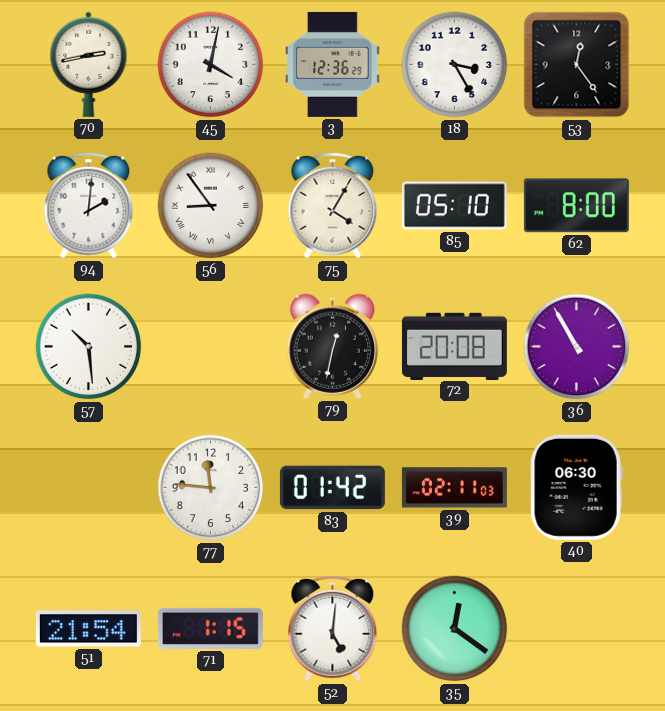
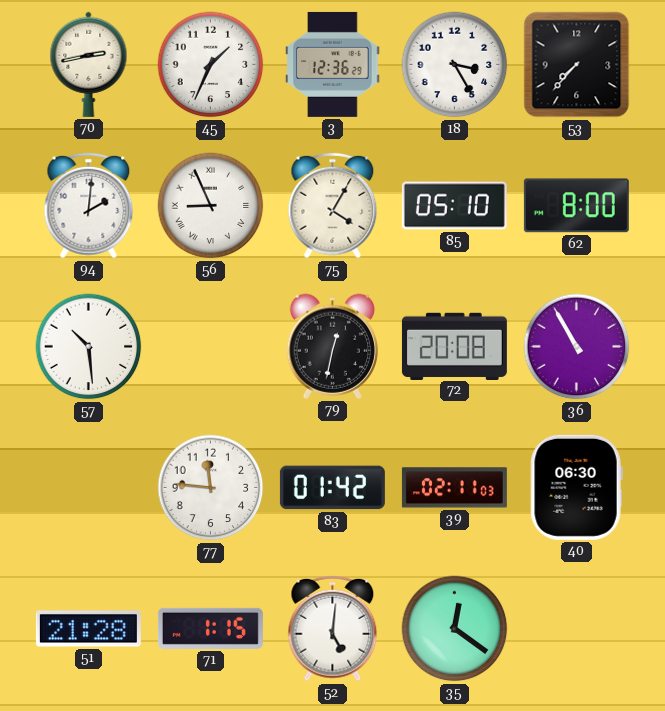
45: 4:02 -> 1:34 (211, 65)
53: 12:24 -> 7:37 (577, 65)
56: 8:54 -> 8:56 (211, 206)
51: 21:54 -> 21:28 (88, 629)
